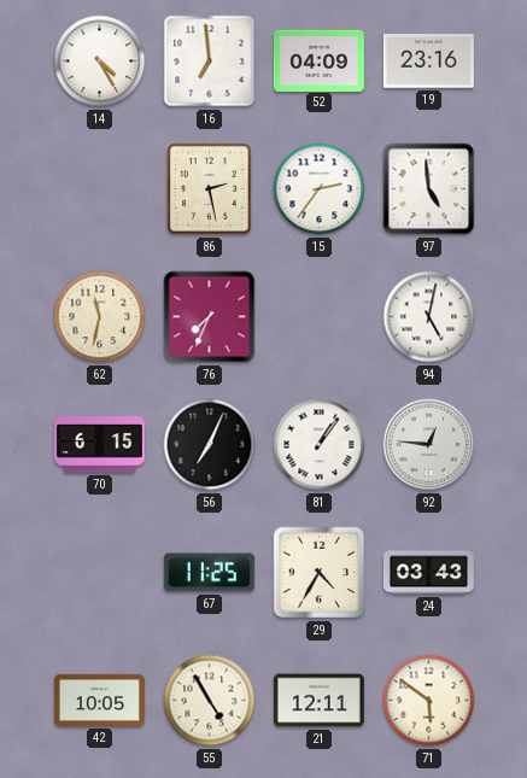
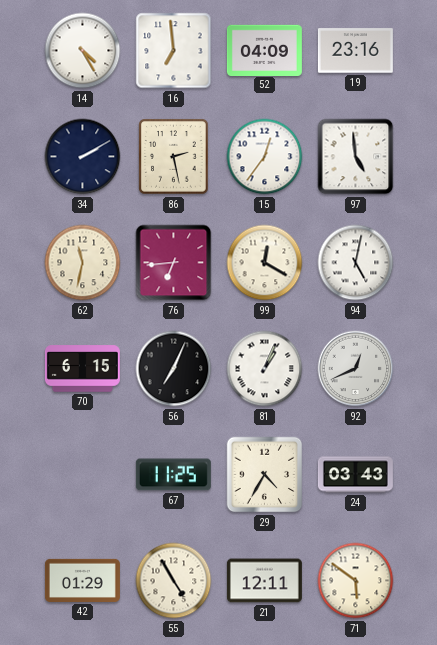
34: none -> 2:10 (83, 157)
15: 2:36 -> 12:36 (265, 157)
76: 7:34 -> 6:44 (174, 263)
99: none -> 12:20 (265, 263)
81: 1:06 -> 1:04 (265, 369)
92: 12:46 -> 12:41 (356, 369)
42: 10:05 -> 01:29 (82, 580)
